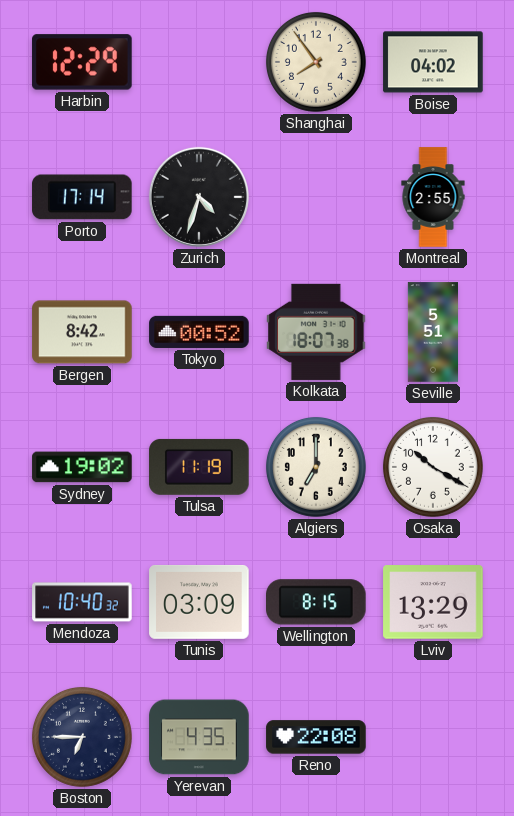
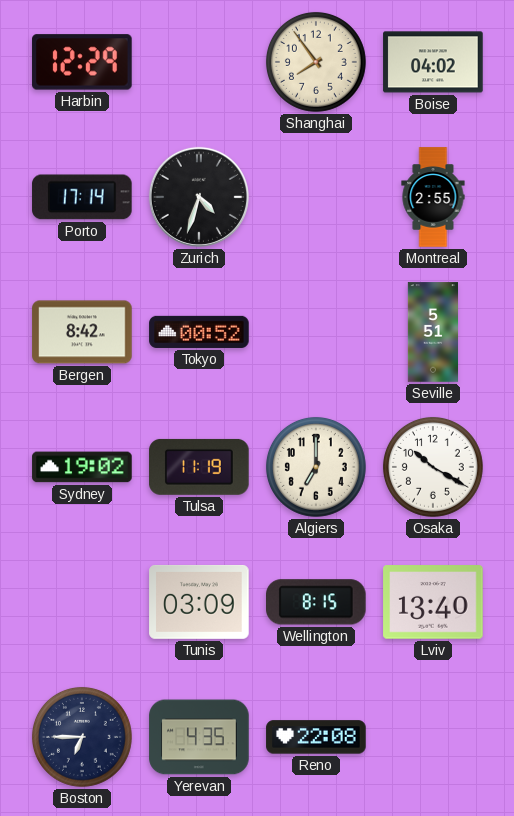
Kolkata: 18:07 -> none (316, 332)
Mendoza: 10:40 -> none (82, 602)
Lviv: 13:29 -> 13:40 (433, 602)
